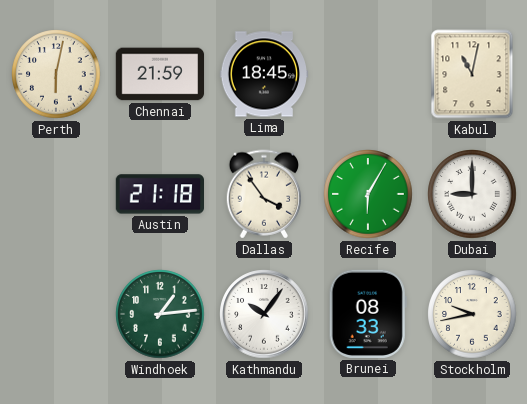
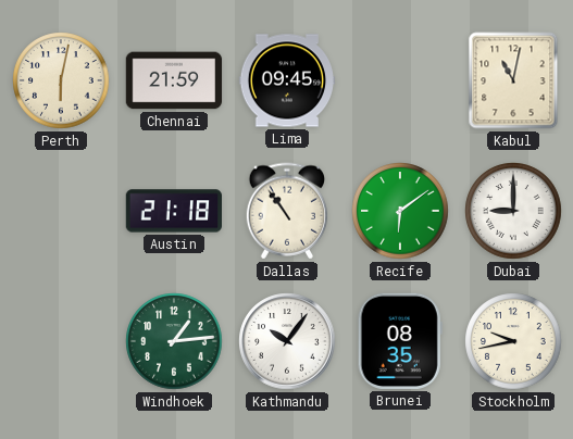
Lima: 18:45 -> 09:45 (287, 80)
Dallas: 3:54 -> 10:54 (286, 211)
Recife: 6:05 -> 6:09 (400, 211)
Brunei: 08:33 -> 08:35 (400, 341)
